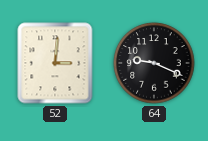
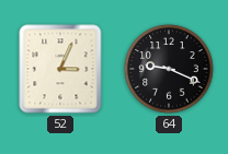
52: 3:01 -> 3:04 (60, 69)
